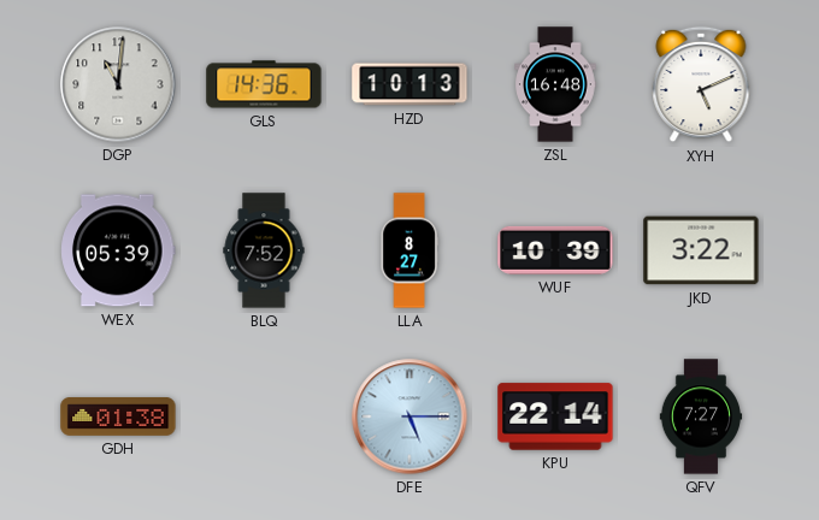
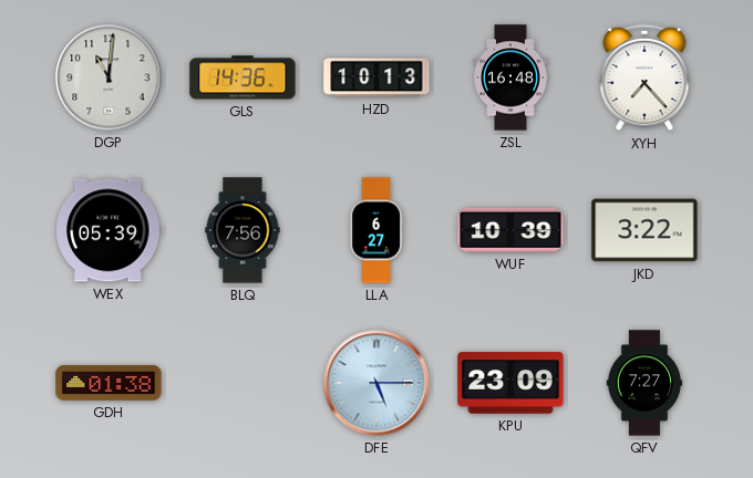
XYH: 5:11 -> 7:23 (644, 77)
BLQ: 7:52 -> 7:56 (243, 230)
LLA: 8:27 -> 6:27 (376, 230)
KPU: 22:14 -> 23:09 (510, 383)
